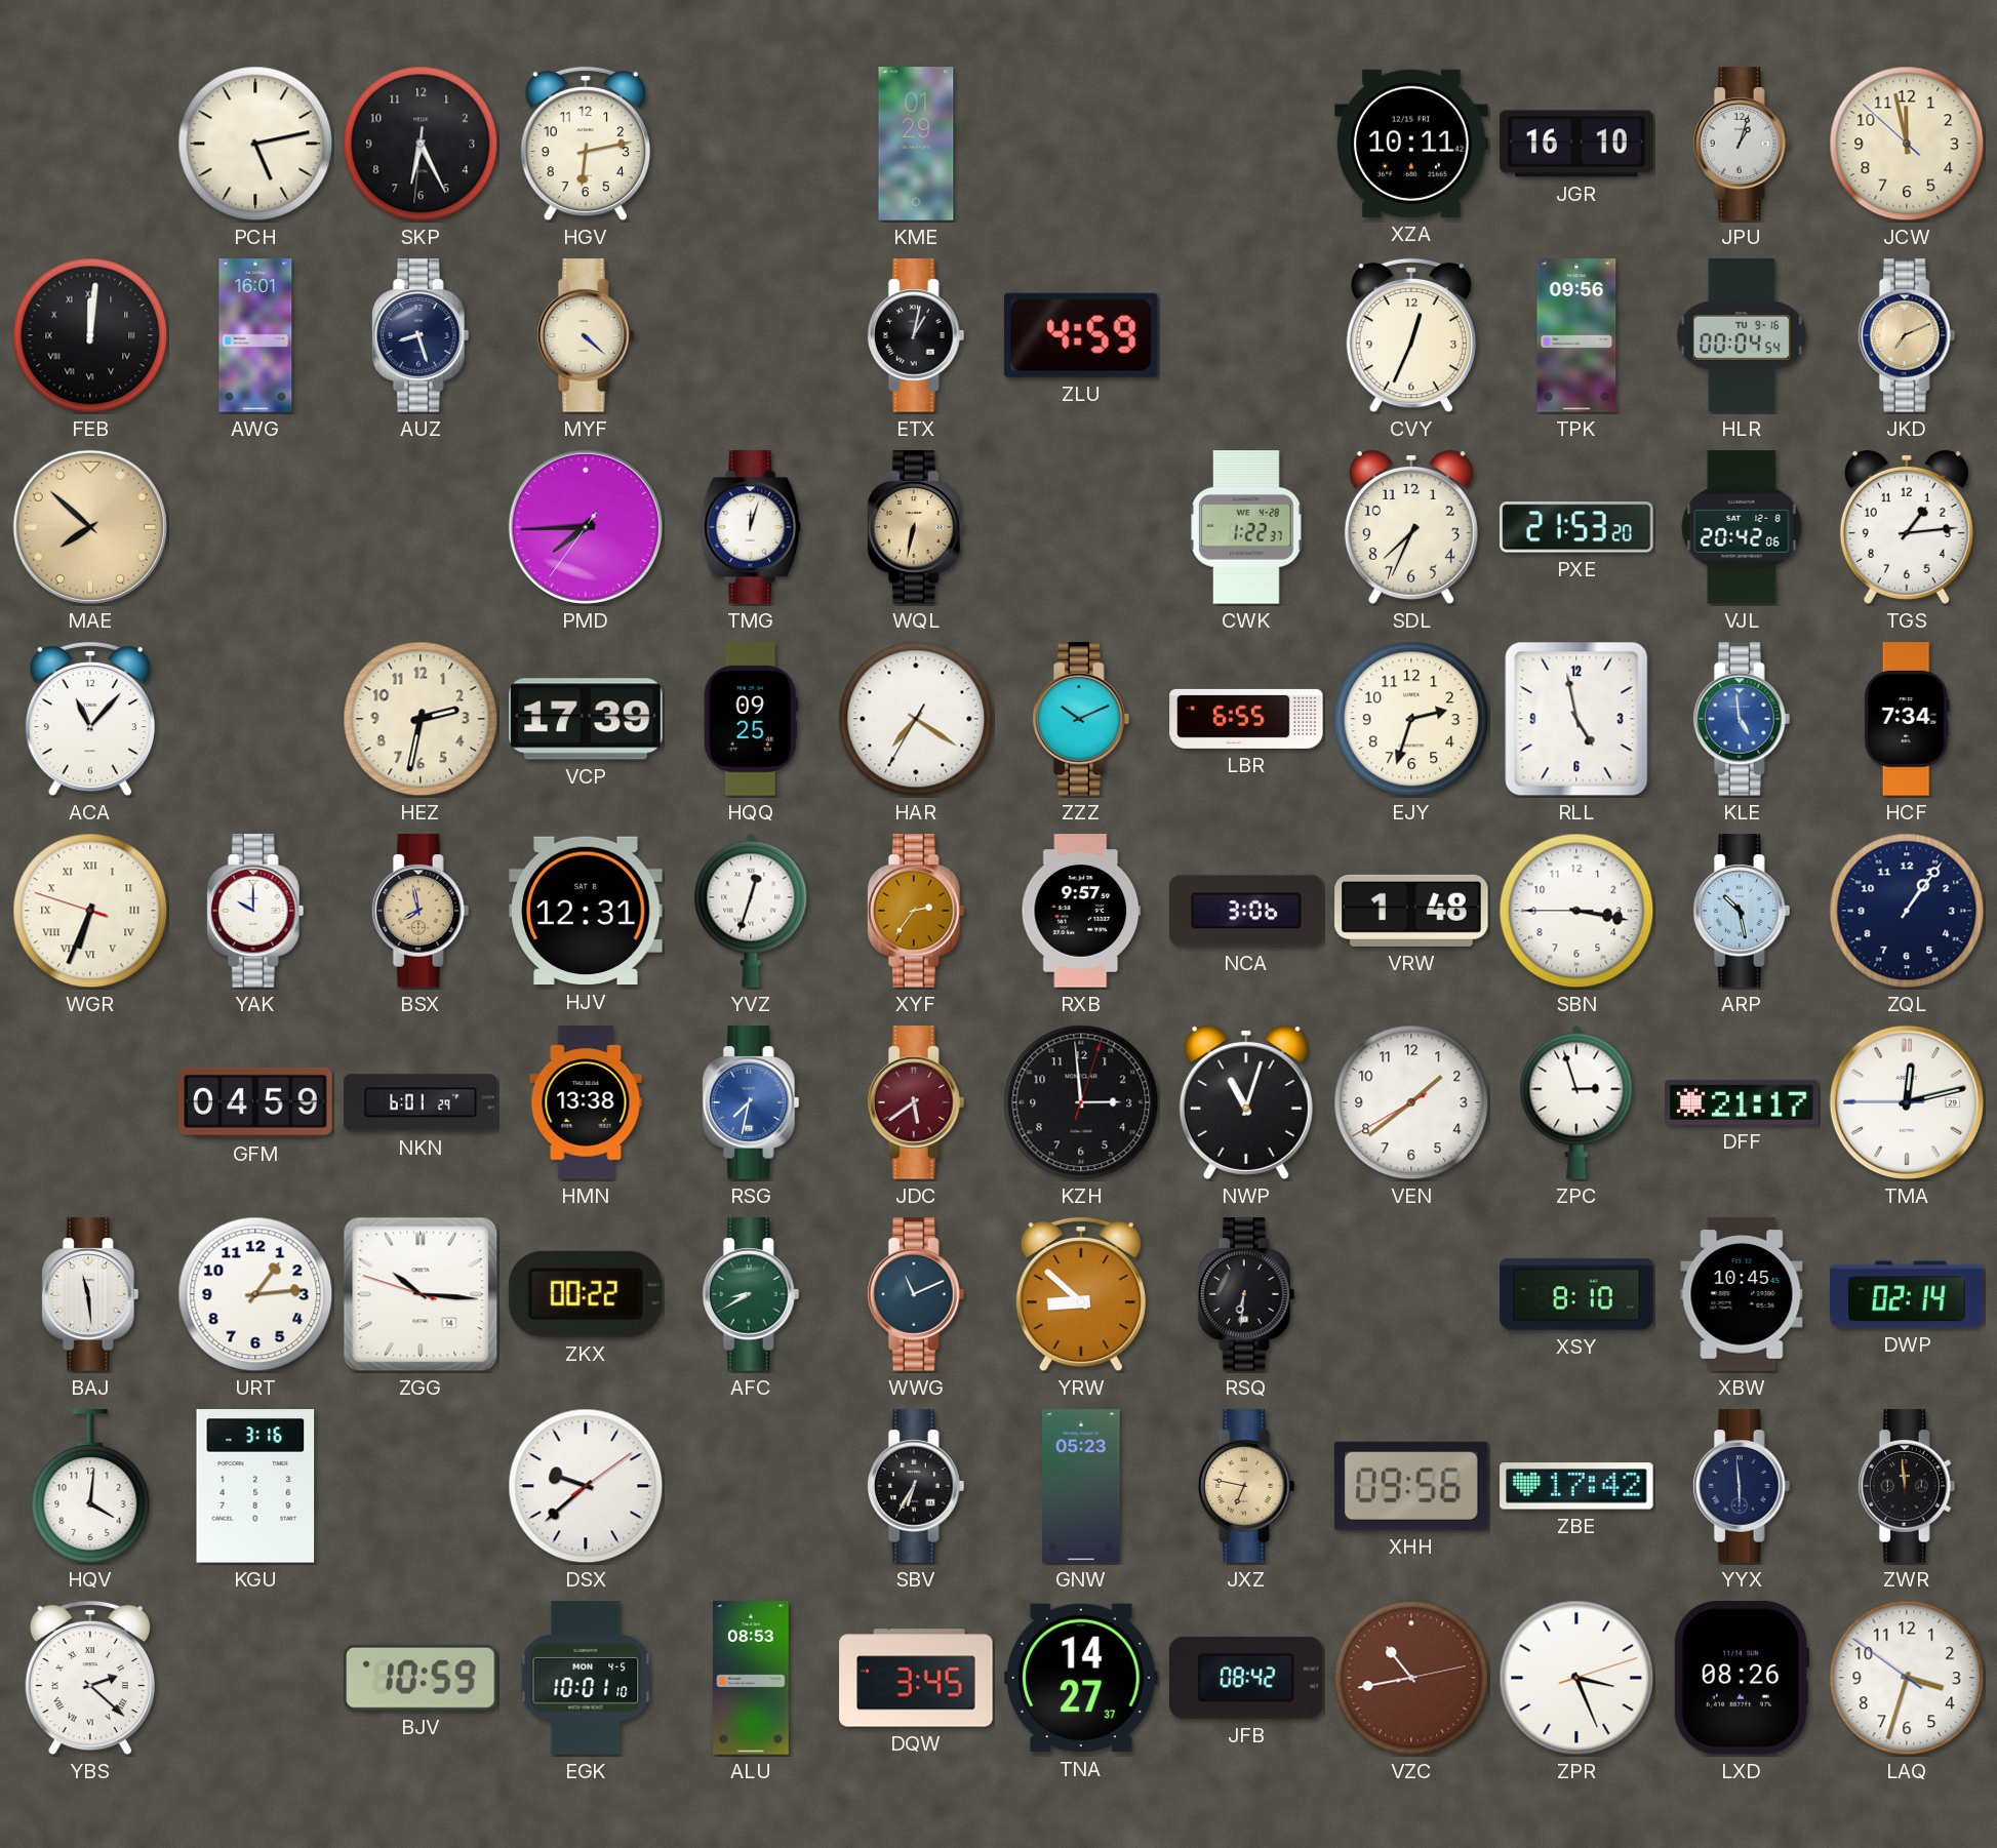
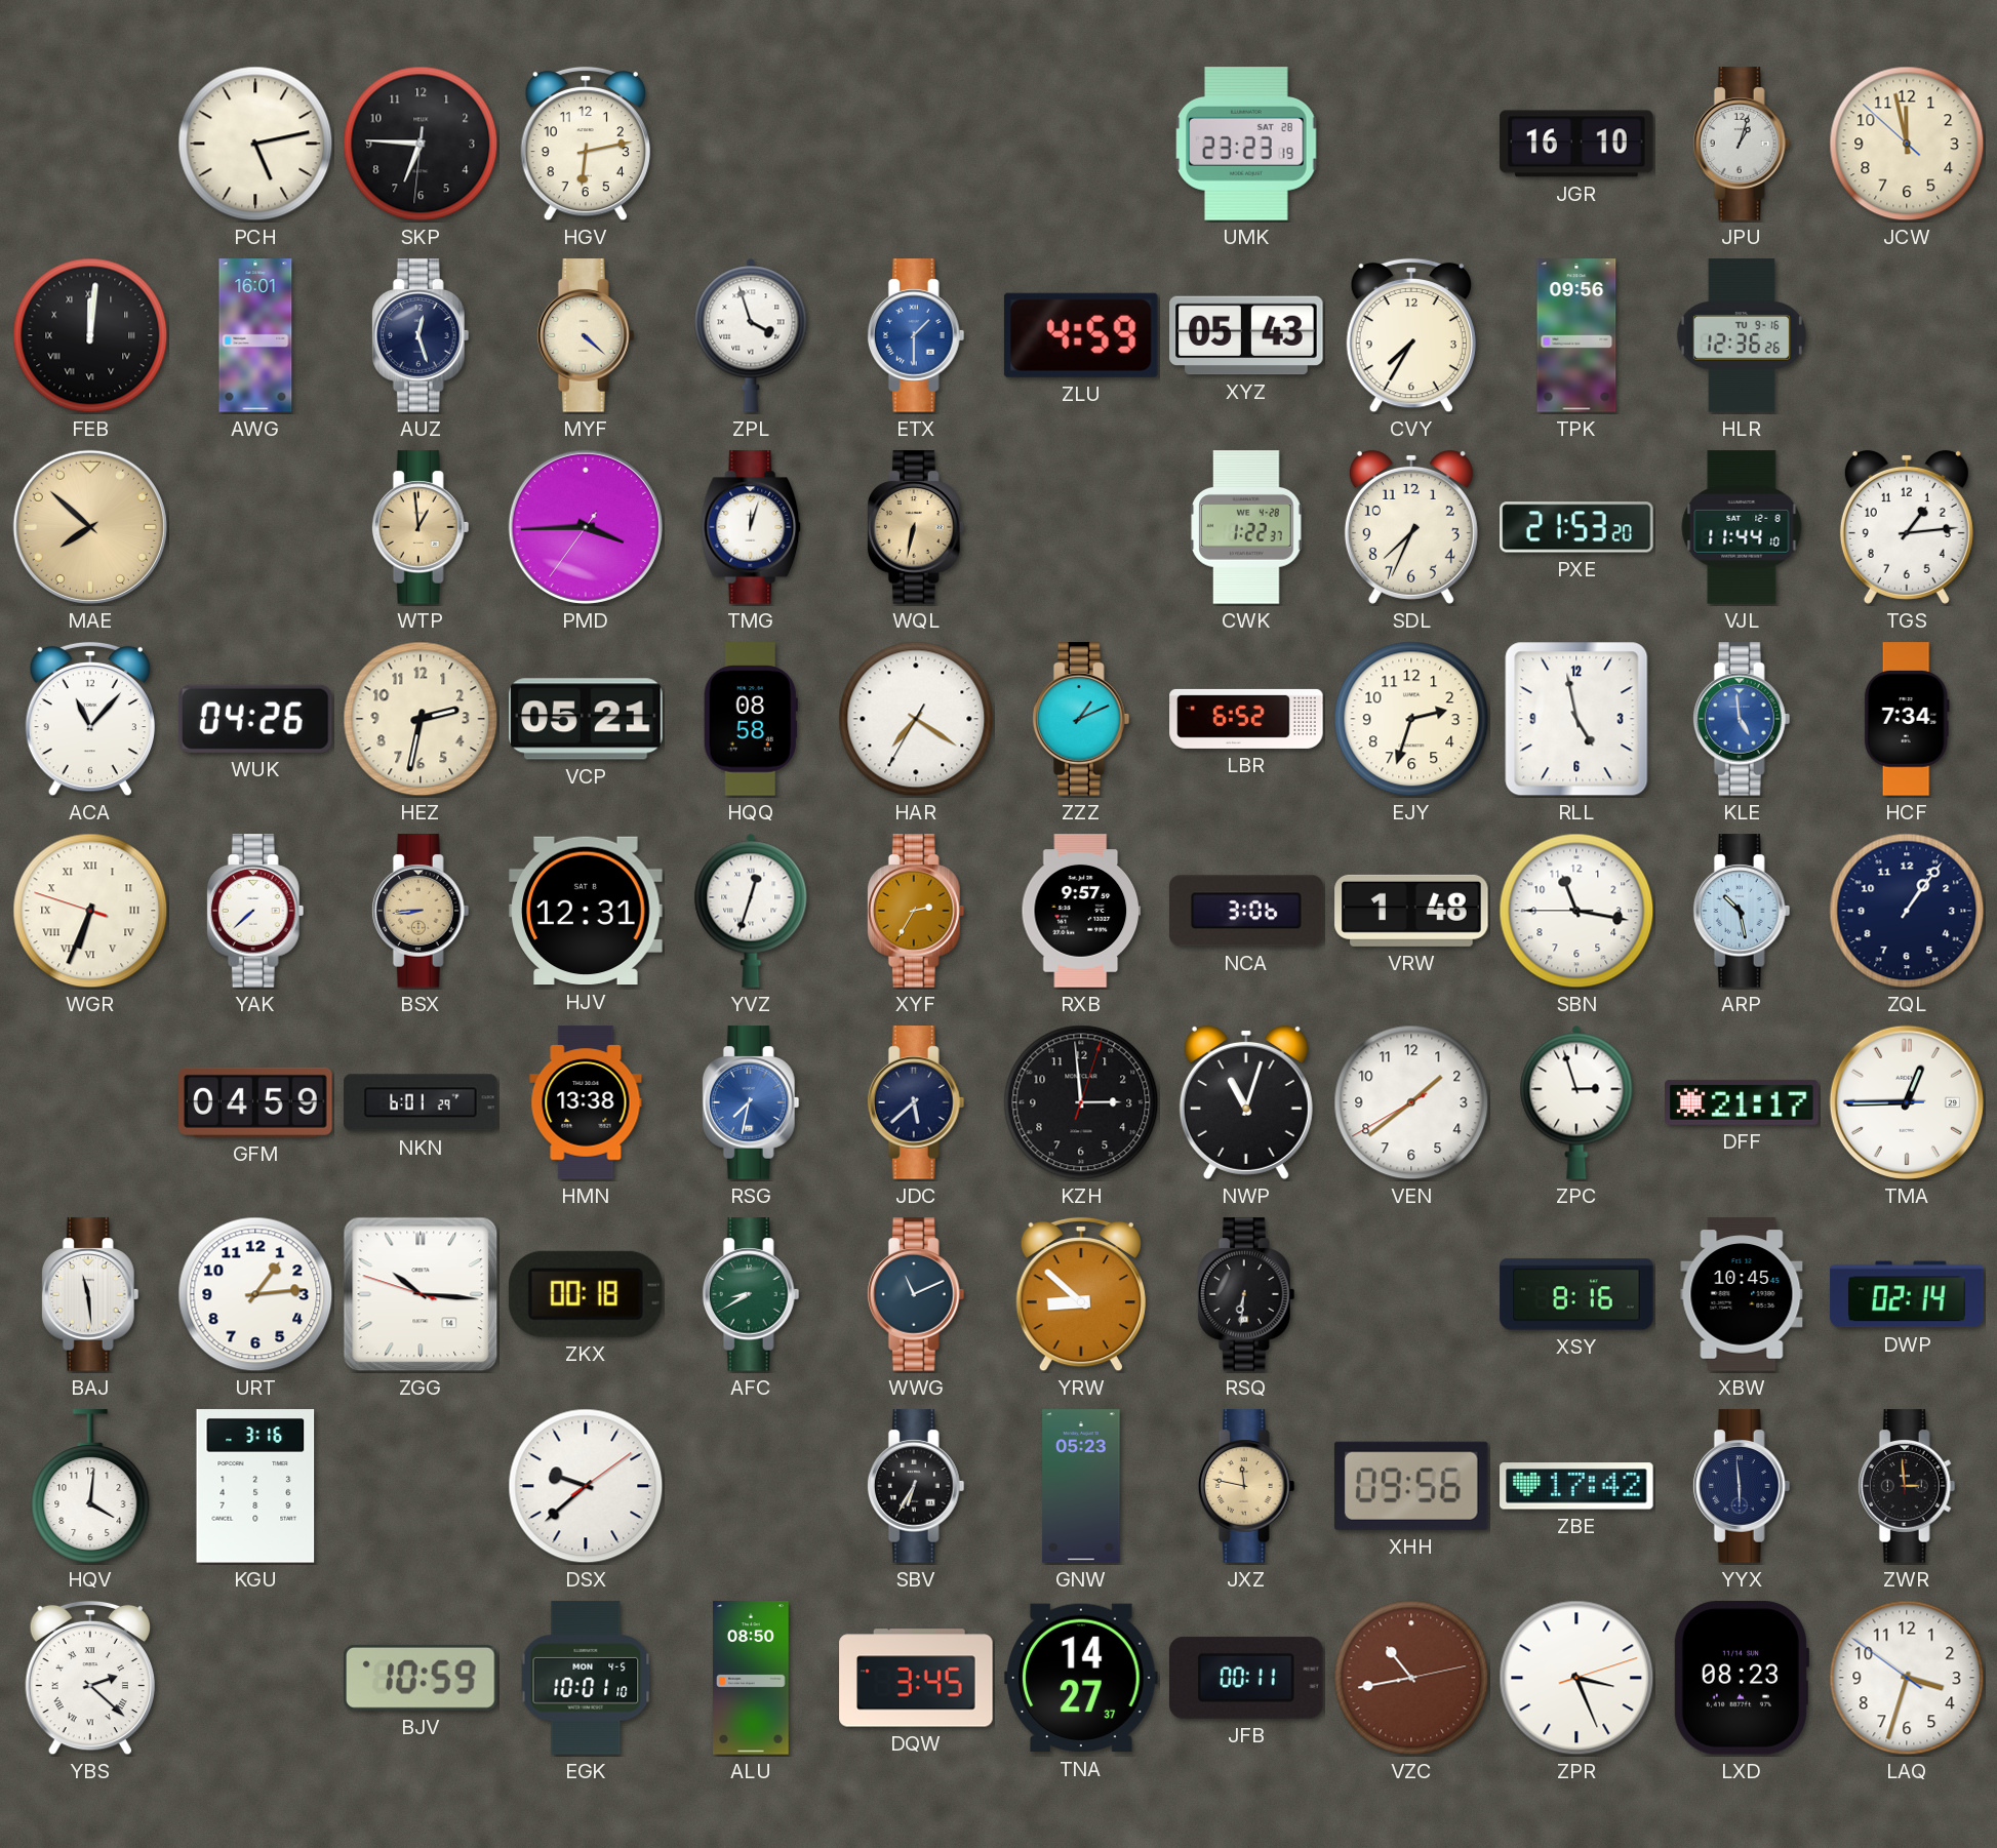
SKP: 6:25 -> 6:45 (421, 144)
KME: 01:29 -> none (916, 144)
UMK: none -> 23:23 (1246, 144)
XZA: 10:11 -> none (1411, 144)
AUZ: 8:27 -> 12:27 (421, 335)
ZPL: none -> 3:57 (751, 335)
ETX: 1:02 -> 1:30 (916, 335)
ETX dial: black -> blue (916, 335)
XYZ: none -> 05:43 (1246, 335)
CVY: 12:34 -> 7:35 (1411, 335)
HLR: 00:04 -> 12:36 (1742, 335)
JKD: 7:11 -> none (1907, 335)
WTP: none -> 12:59 (421, 527)
PMD: 7:44 -> 3:44 (586, 527)
VJL: 20:42 -> 11:44 (1742, 527)
WUK: none -> 04:26 (255, 719)
VCP: 17:39 -> 05:21 (586, 719)
HQQ: 09:25 -> 08:58 (751, 719)
ZZZ: 10:11 -> 1:11 (1081, 719)
LBR: 6:55 -> 6:52 (1246, 719)
YAK: 10:00 -> 7:38 (255, 911)
BSX: 7:58 -> 8:44 (421, 911)
XYF: 2:36 -> 2:35 (916, 911)
SBN: 3:16 -> 11:16 (1576, 911)
JDC: 5:39 -> 5:38 (916, 1102)
JDC dial: burgundy -> navy (916, 1102)
TMA: 12:12 -> 12:44 (1907, 1102)
ZKX: 00:22 -> 00:18 (586, 1294)
XSY: 8:10 -> 8:16 (1576, 1294)
JXZ: 6:47 -> 11:47 (1246, 1486)
ZWR: 11:59 -> 2:59 (1907, 1486)
ALU: 08:53 -> 08:50 (751, 1678)
JFB: 08:42 -> 00:11 (1246, 1678)
LXD: 08:26 -> 08:23 (1741, 1678)
